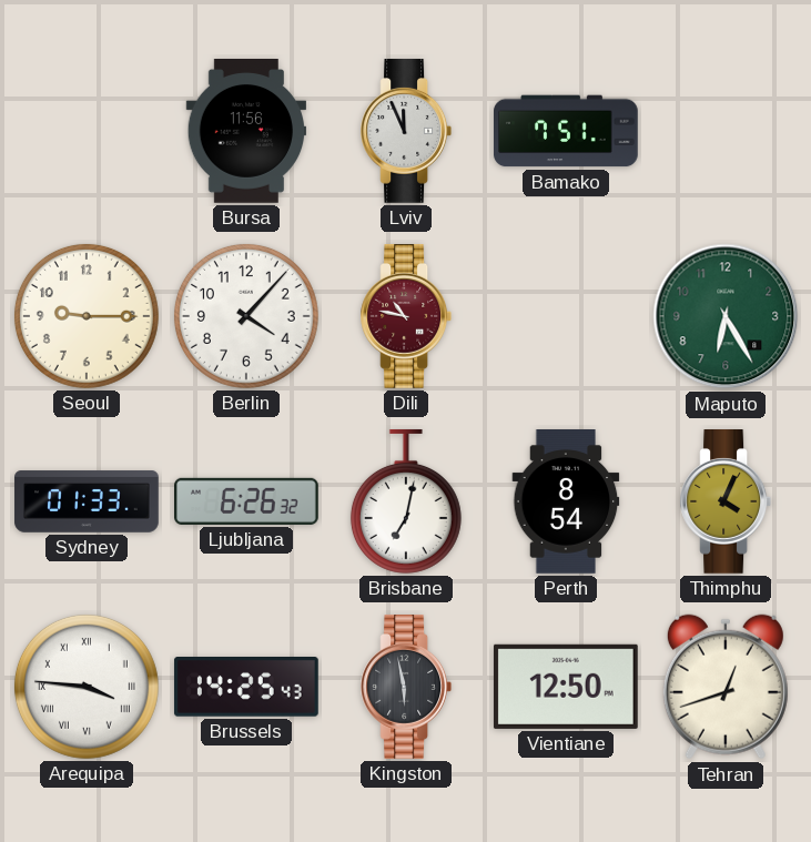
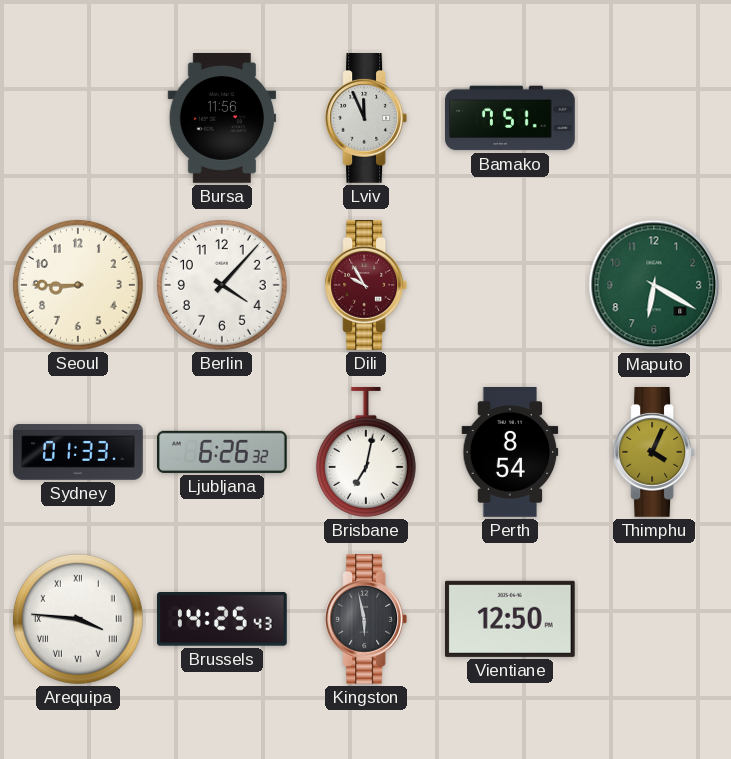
Seoul: 9:15 -> 8:45 (78, 285)
Dili: 10:47 -> 9:55 (366, 286)
Maputo: 6:25 -> 6:20 (654, 285)
Tehran: 12:42 -> none (726, 687)
